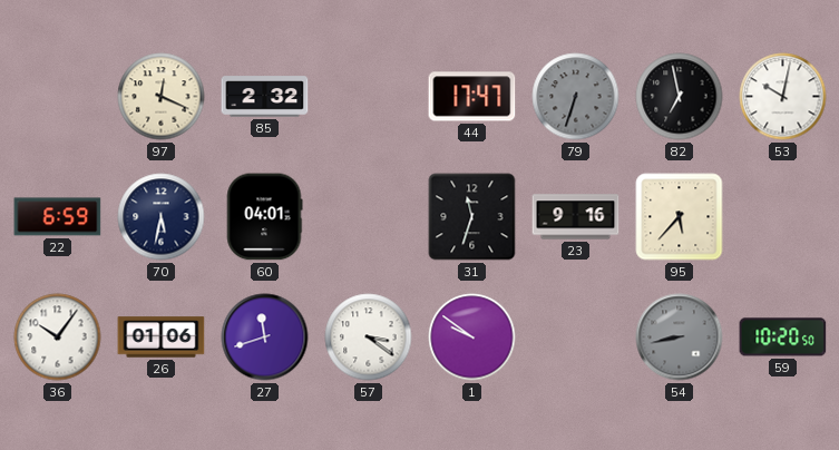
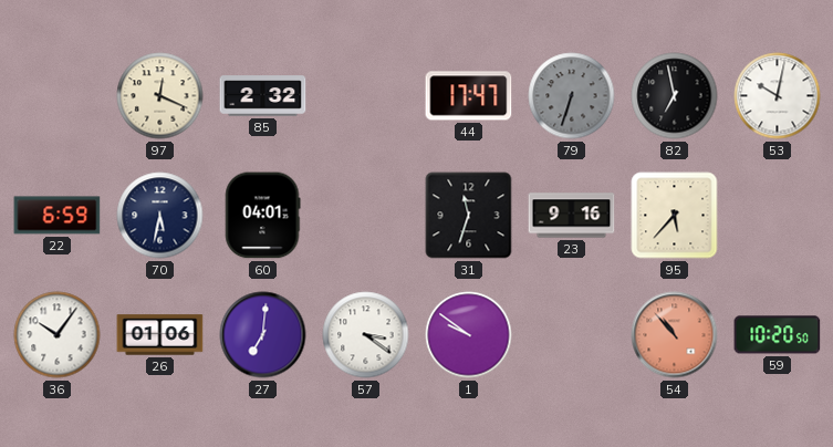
27: 11:42 -> 7:01 (263, 335)
54: 8:43 -> 10:53 (675, 335)
54 dial: grey -> salmon (675, 335)
